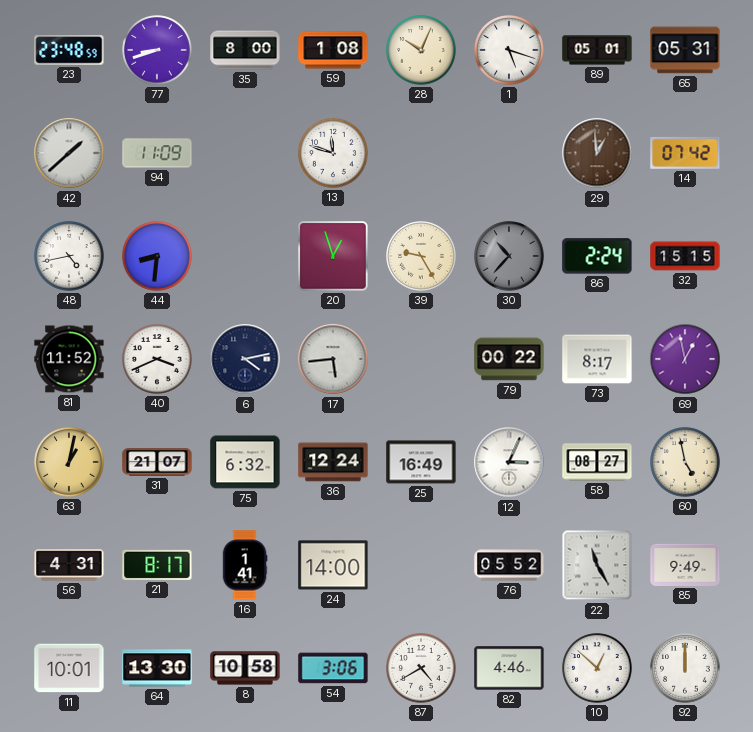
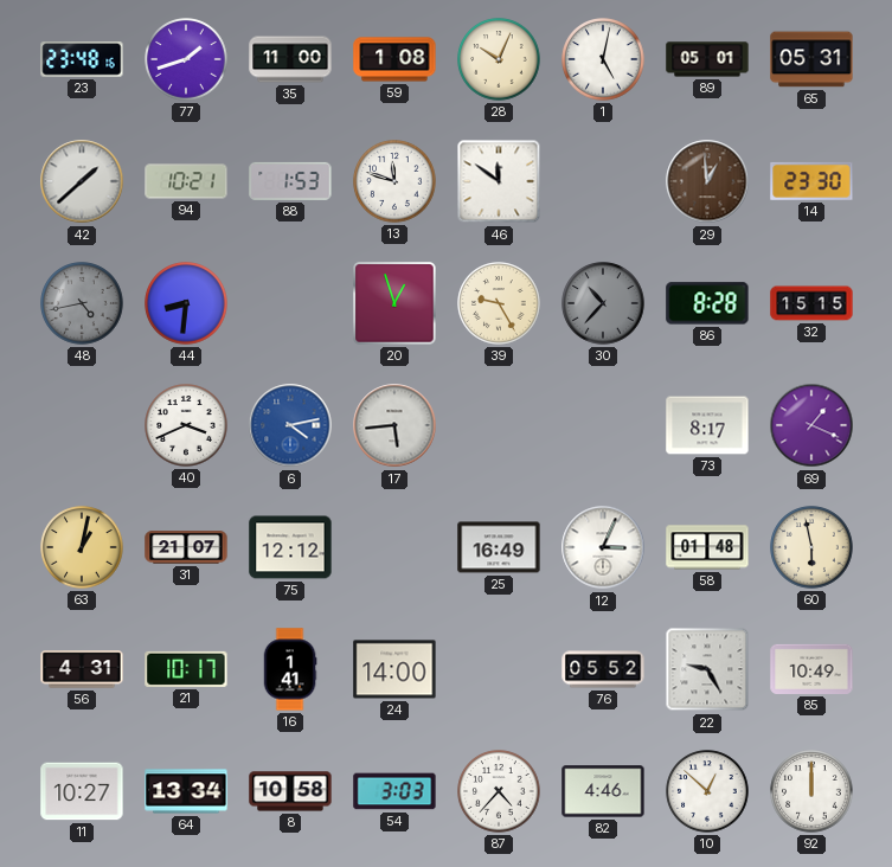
23: 23:48:59 -> 23:48:16 (82, 59)
77: 8:42 -> 1:42 (186, 59)
35: 8:00 -> 11:00 (290, 59)
1: 5:18 -> 5:02 (603, 59)
94: 11:09 -> 10:21 (186, 181)
88: none -> 1:53 (290, 181)
46: none -> 11:51 (499, 181)
14: 07:42 -> 23:30 (811, 181)
48 dial: white -> grey (82, 303)
86: 2:24 -> 8:28 (707, 303)
81: 11:52 -> none (69, 359)
6 dial: navy -> blue (290, 425)
79: 00:22 -> none (509, 359)
69: 12:58 -> 1:19 (811, 425)
75: 6:32 -> 12:12 (290, 547)
36: 12:24 -> none (333, 462)
58: 08:27 -> 01:48 (707, 547)
60: 4:58 -> 5:58 (811, 547)
21: 8:17 -> 10:17 (186, 669)
22: 11:25 -> 9:25 (707, 669)
85: 9:49 -> 10:49 (811, 669)
11: 10:01 -> 10:27 (82, 791)
64: 13:30 -> 13:34 (186, 791)
54: 3:06 -> 3:03 (394, 791)
87: 4:40 -> 4:37 (499, 791)
